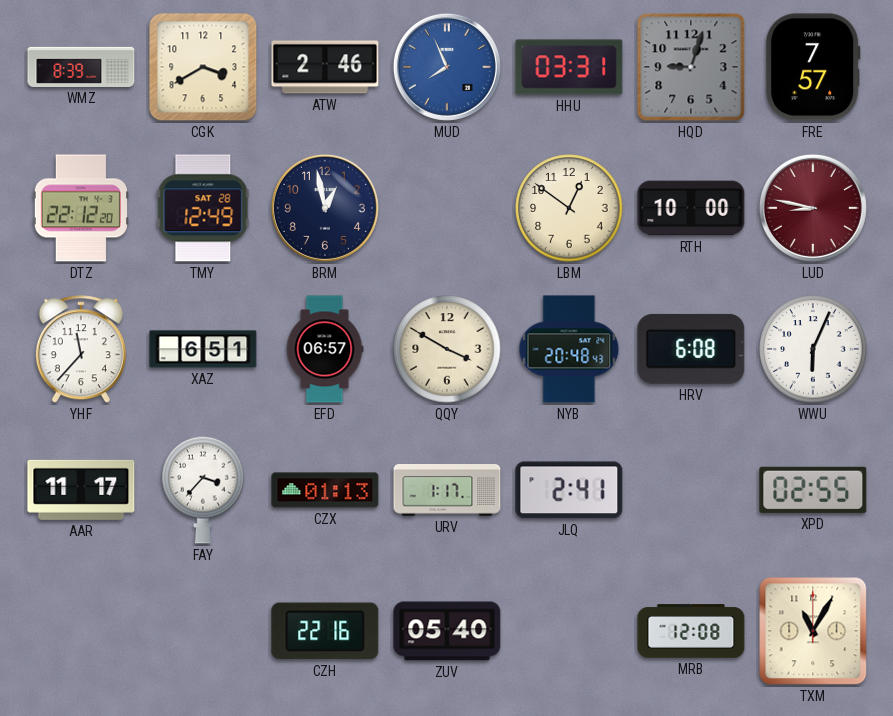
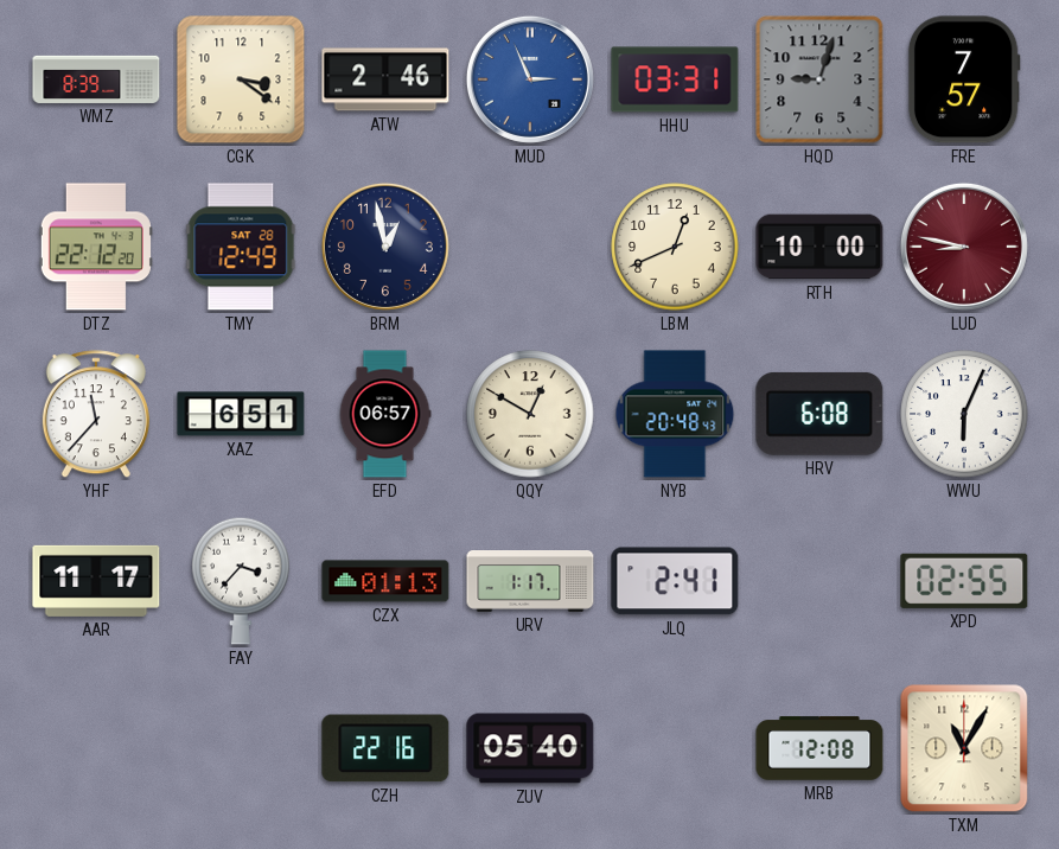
CGK: 3:40 -> 3:21 (241, 79)
MUD: 7:56 -> 2:56 (530, 79)
LBM: 12:51 -> 12:41 (675, 247)
QQY: 3:50 -> 12:50 (530, 414)
